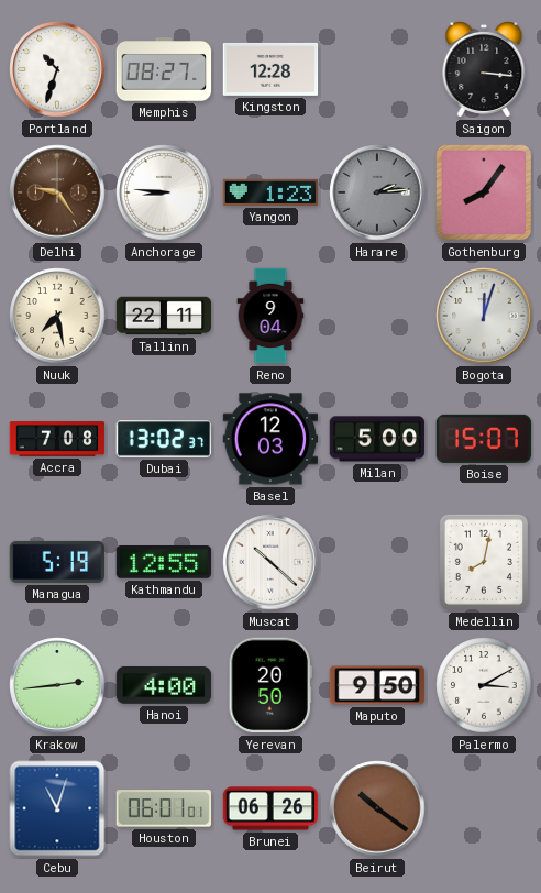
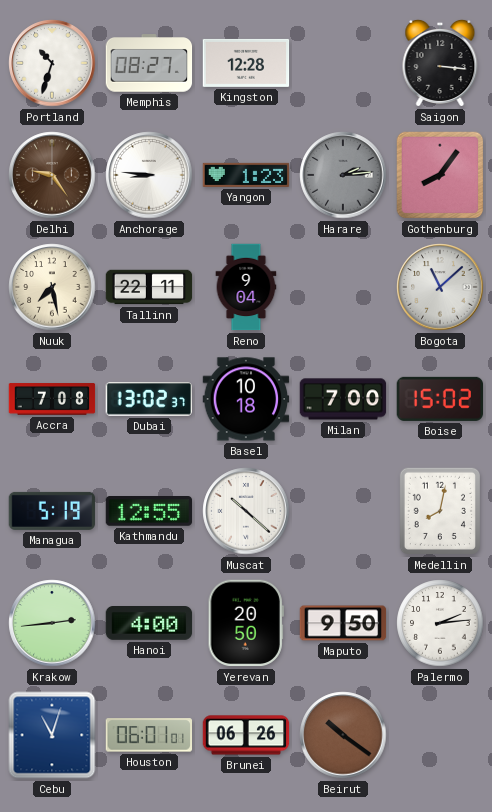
Bogota: 12:03 -> 11:08 (440, 287)
Basel: 12:03 -> 10:18 (246, 399)
Milan: 5:00 -> 7:00 (343, 399)
Boise: 15:07 -> 15:02 (440, 399)
Palermo: 3:10 -> 2:14 (440, 623)
